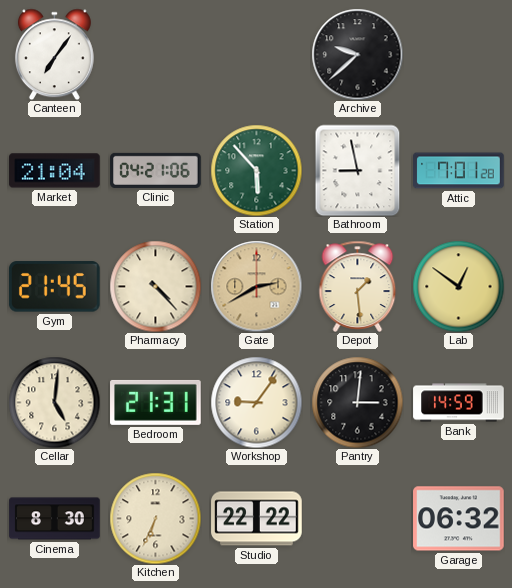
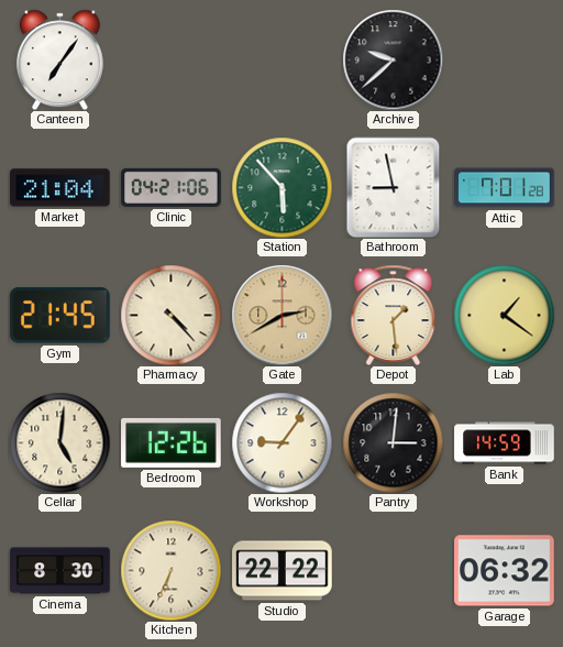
Lab: 12:51 -> 1:21 (504, 315)
Bedroom: 21:31 -> 12:26 (172, 442)
